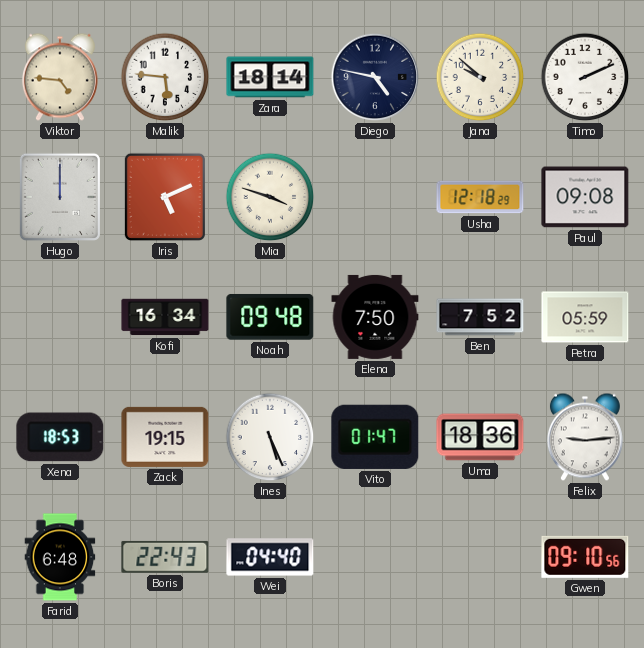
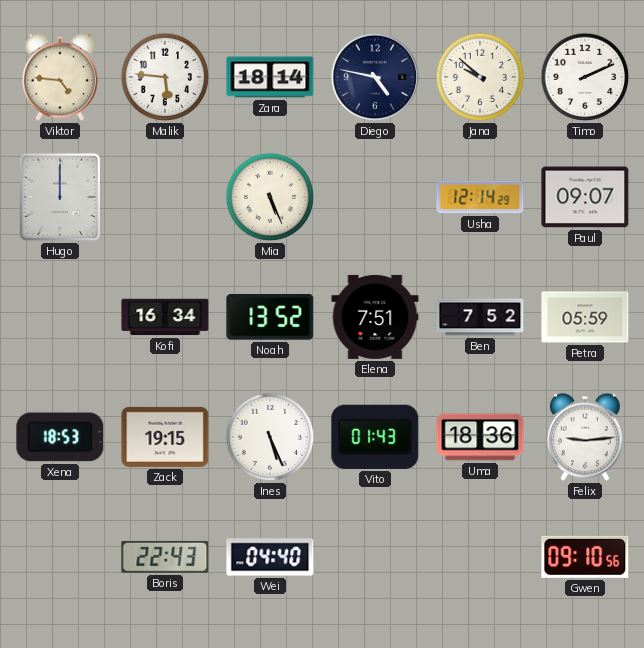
Iris: 5:11 -> none (165, 197)
Mia: 3:48 -> 5:26 (270, 197)
Usha: 12:18 -> 12:14 (480, 197)
Paul: 09:08 -> 09:07 (585, 197)
Noah: 09:48 -> 13:52 (270, 317)
Elena: 7:50 -> 7:51 (375, 317)
Vito: 01:47 -> 01:43 (375, 437)
Farid: 6:48 -> none (60, 557)
